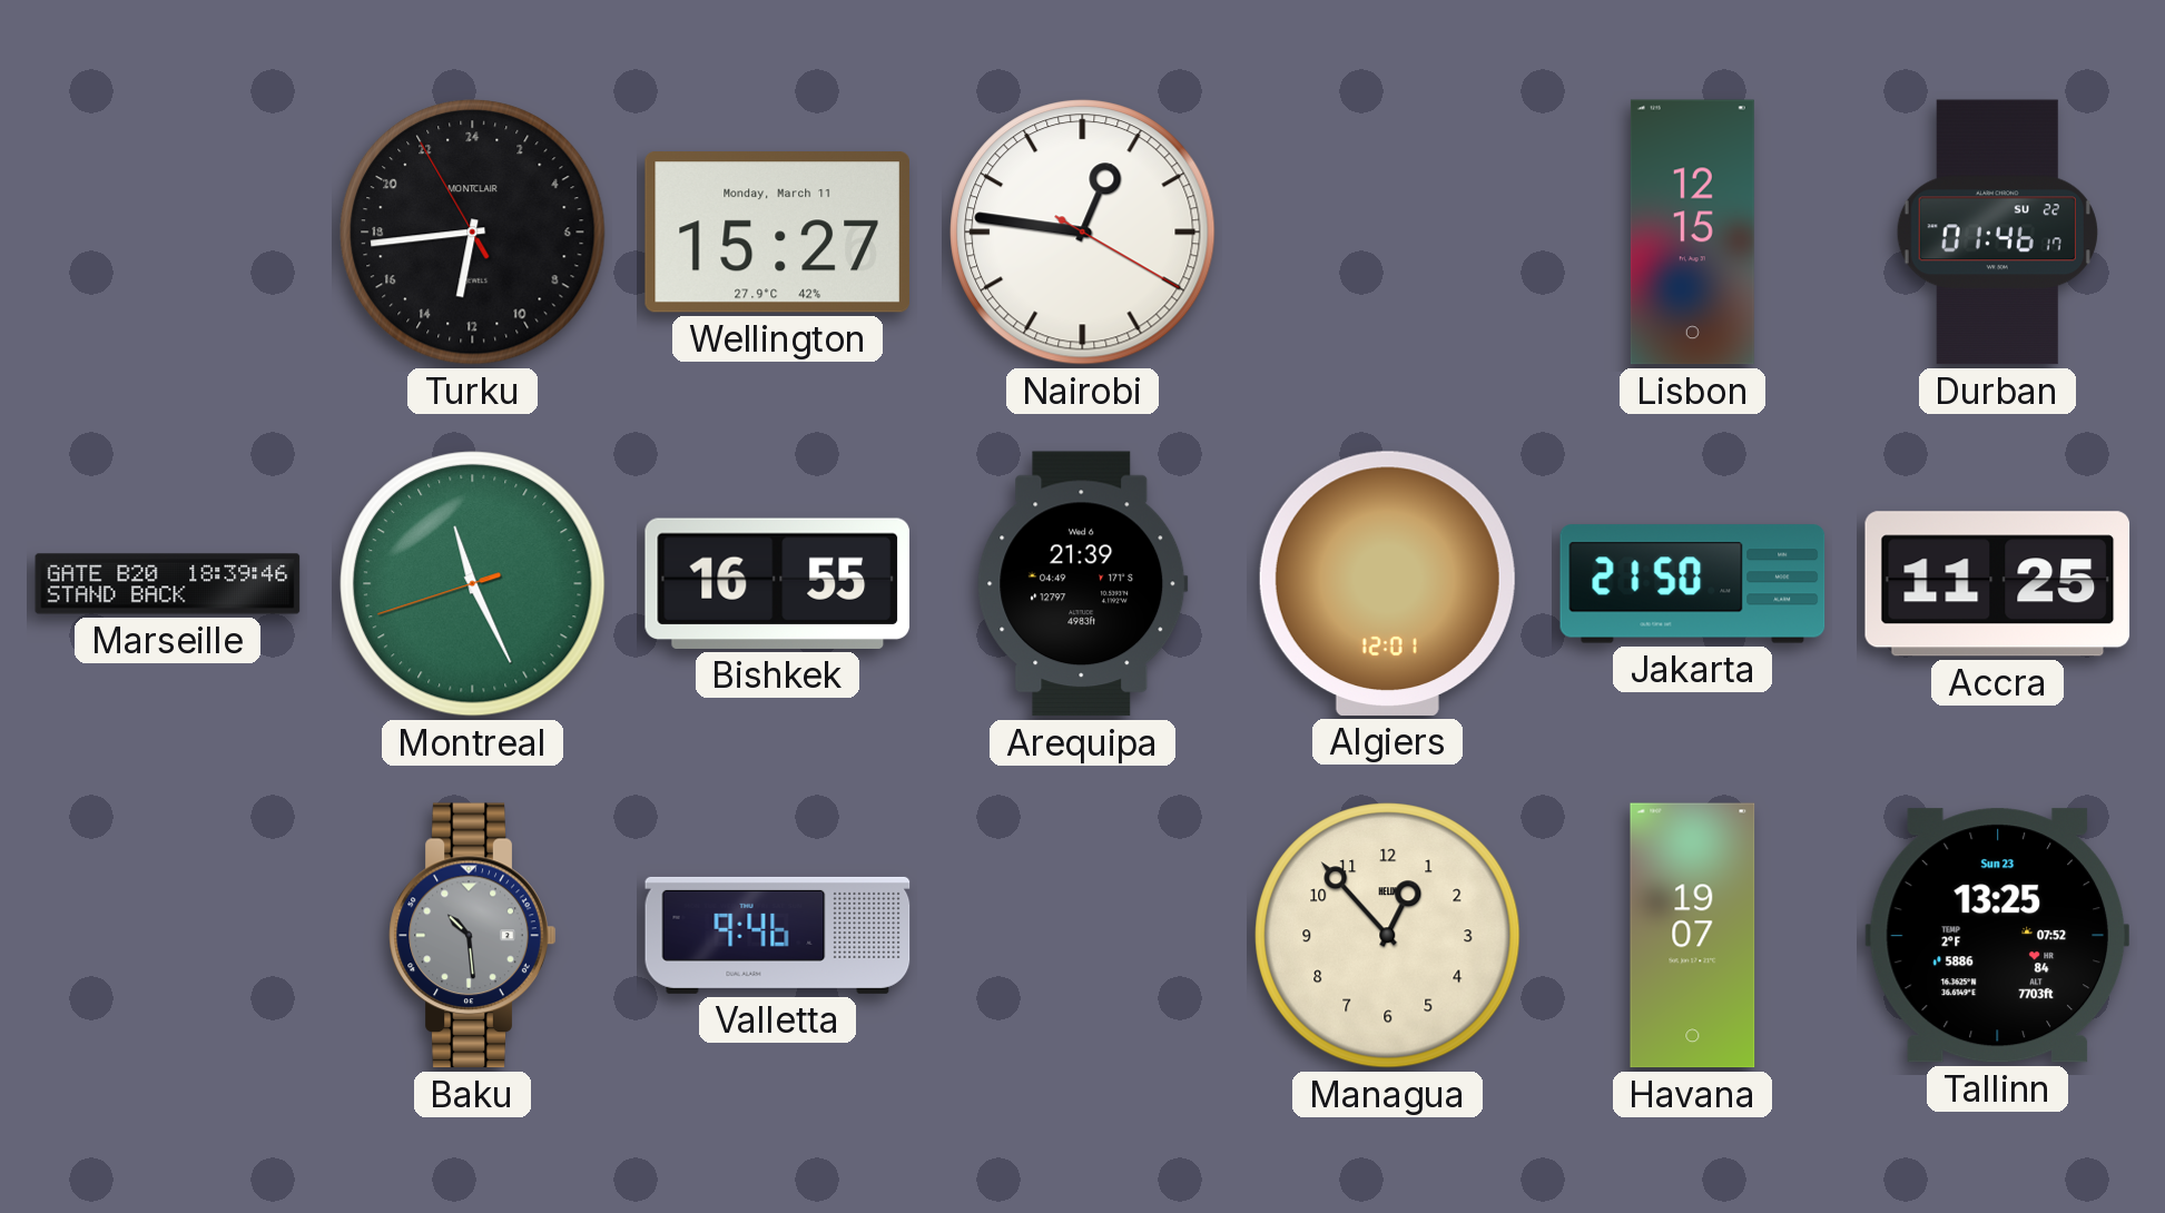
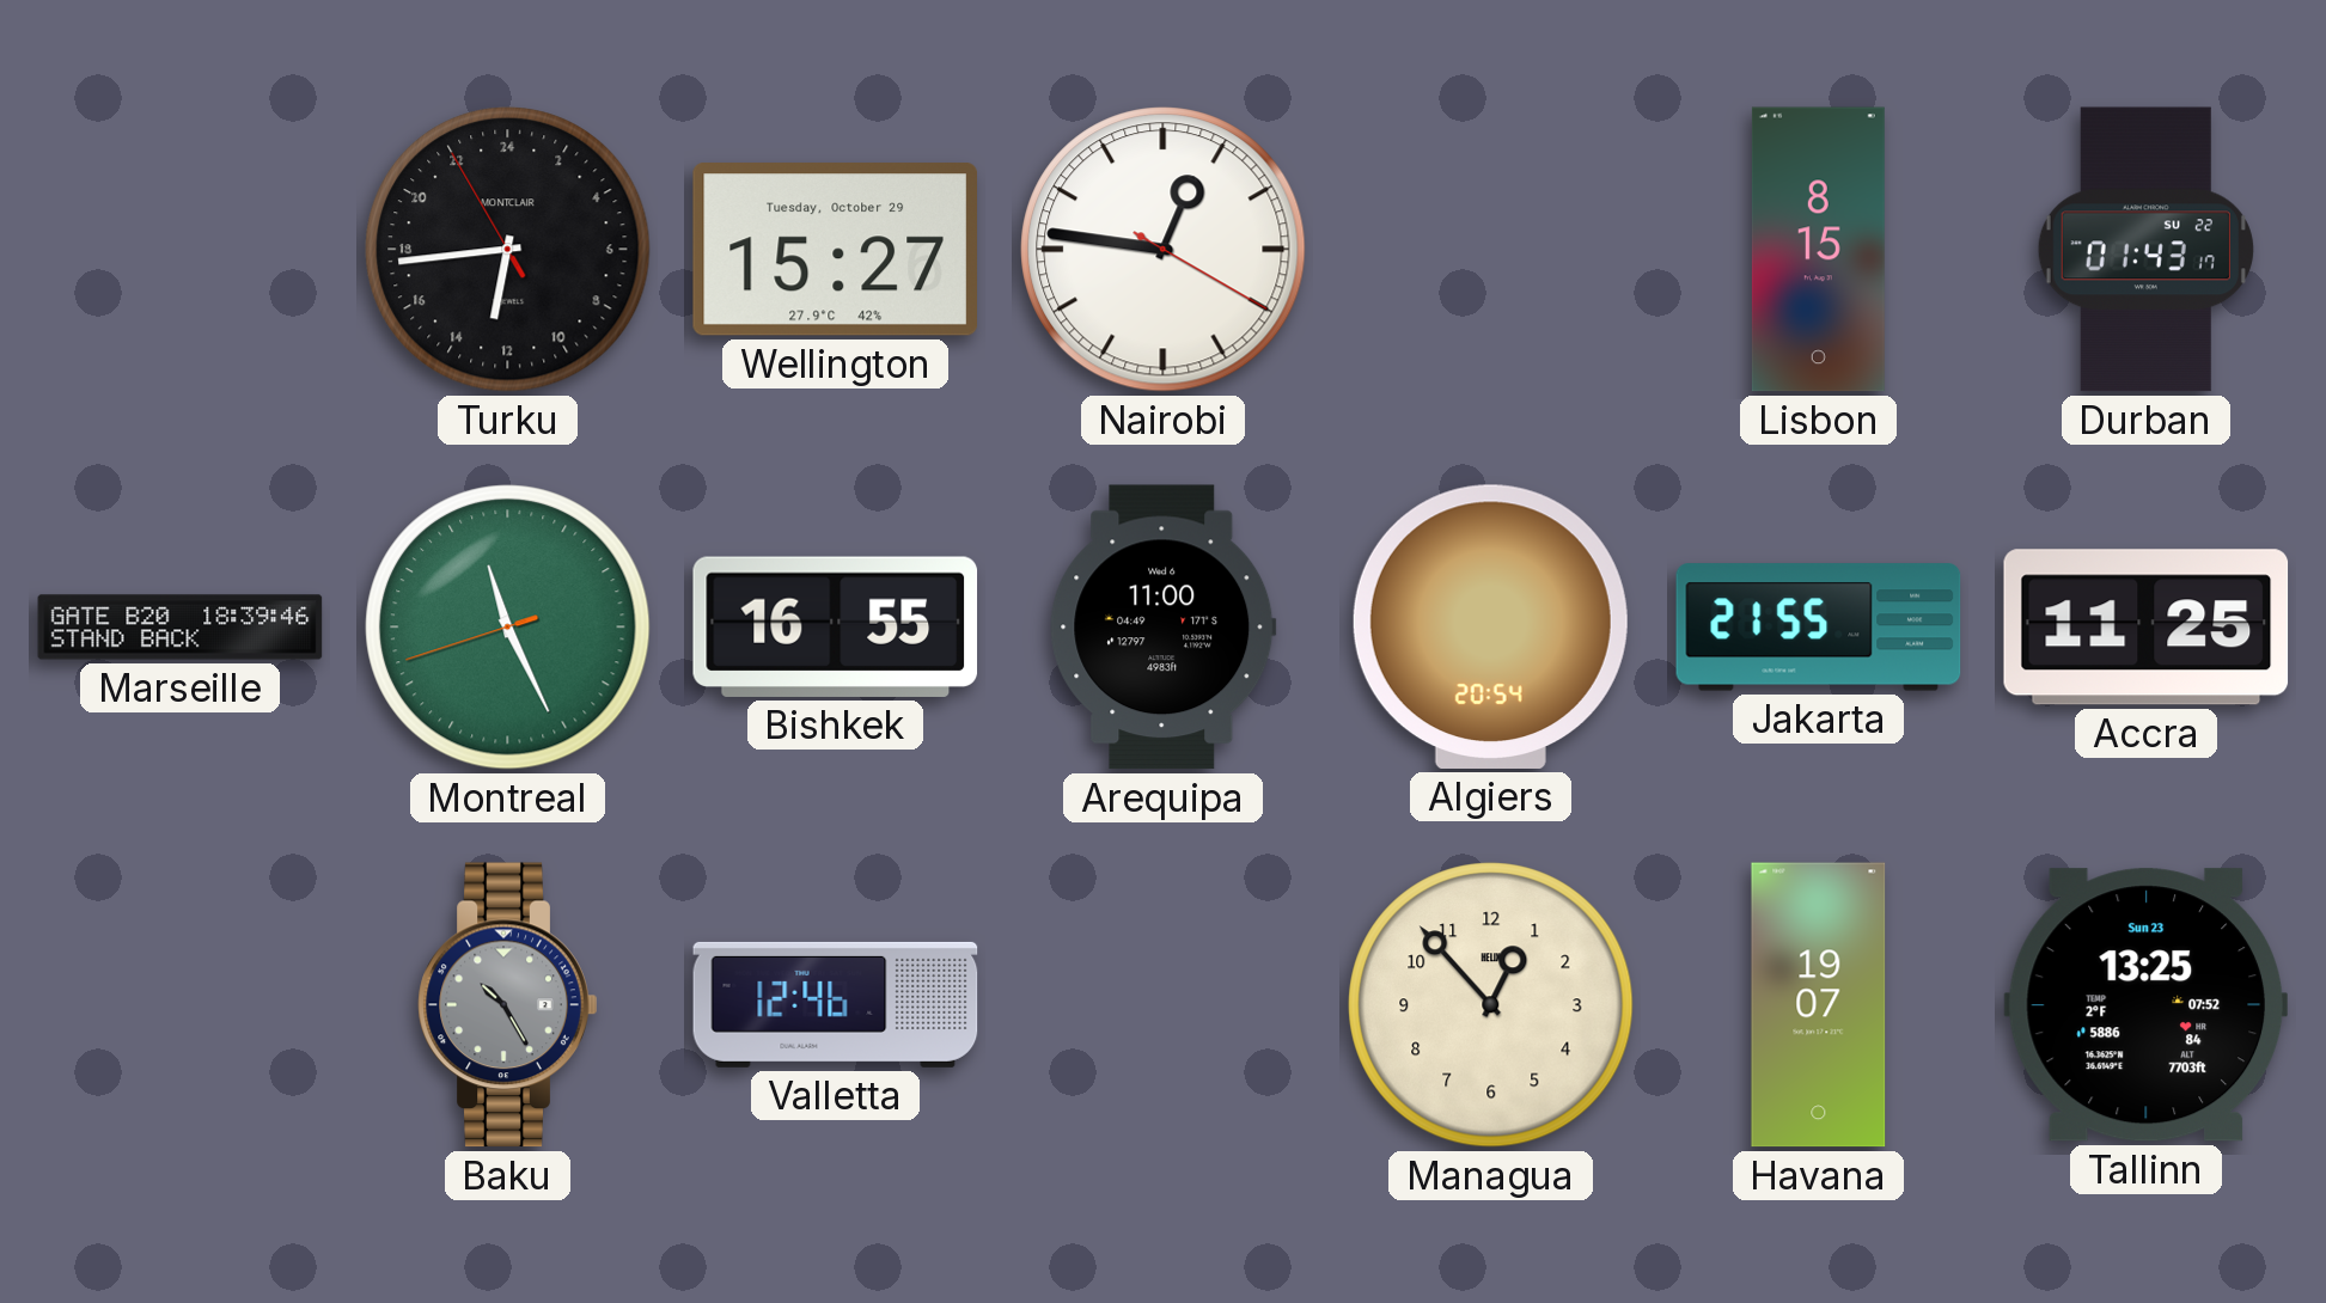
Wellington date: Monday, March 11 -> Tuesday, October 29 (835, 250)
Lisbon: 12:15 -> 8:15 (1818, 250)
Durban: 01:46 -> 01:43 (2145, 250)
Arequipa: 21:39 -> 11:00 (1164, 628)
Algiers: 12:01 -> 20:54 (1490, 626)
Jakarta: 21:50 -> 21:55 (1819, 628)
Baku: 10:29 -> 10:25 (508, 1005)
Valletta: 9:46 -> 12:46 (836, 1004)
